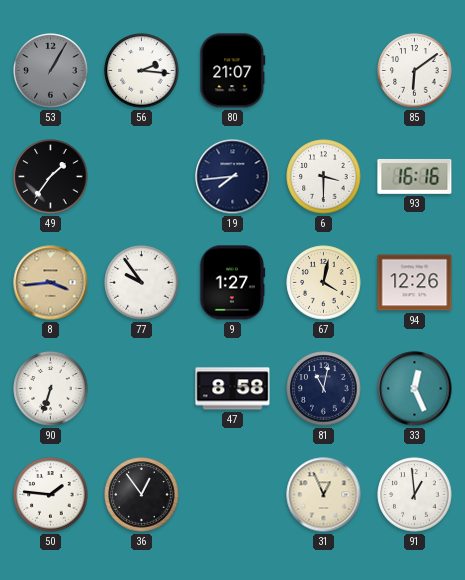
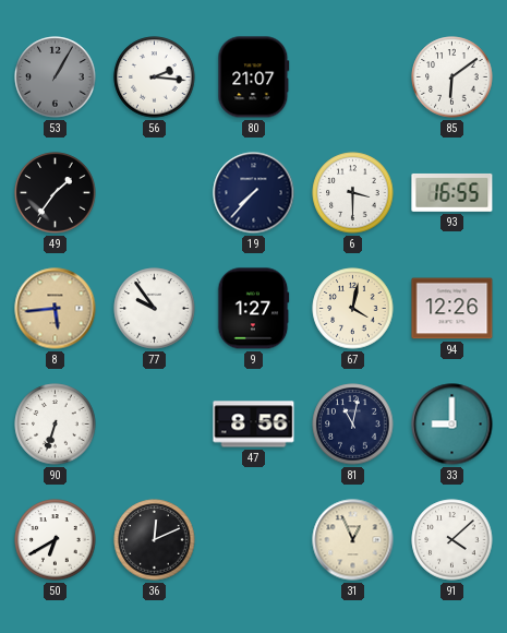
19: 7:44 -> 7:37 (254, 193)
93: 16:16 -> 16:55 (452, 192)
8: 3:44 -> 5:44 (56, 309)
47: 8:58 -> 8:56 (254, 425)
33: 12:26 -> 9:00 (452, 425)
50: 1:46 -> 6:40 (56, 540)
36: 12:54 -> 12:11 (155, 540)
91: 12:59 -> 4:08 (452, 540)
